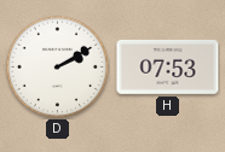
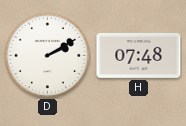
H: 07:53 -> 07:48 (139, 55)
